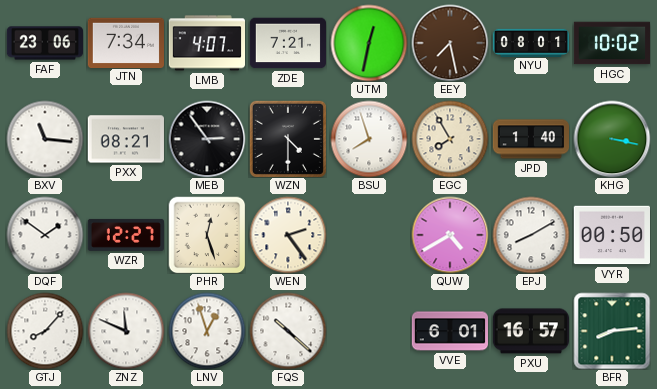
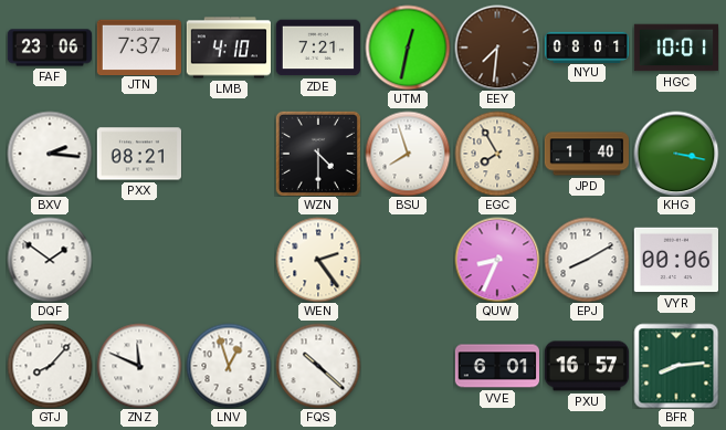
JTN: 7:34 -> 7:37 (138, 46)
LMB: 4:07 -> 4:10 (228, 48)
EEY: 7:28 -> 7:31 (497, 48)
HGC: 10:02 -> 10:01 (675, 48)
BXV: 11:16 -> 2:16 (50, 154)
MEB: 2:54 -> none (207, 139)
WZR: 12:27 -> none (125, 235)
PHR: 12:27 -> none (207, 235)
QUW: 4:40 -> 8:34 (497, 260)
VYR: 00:50 -> 00:06 (675, 260)
